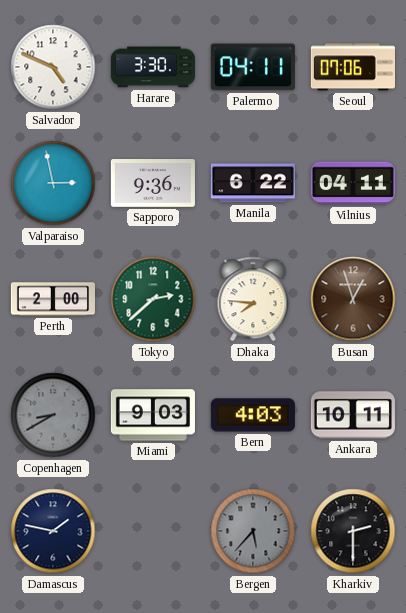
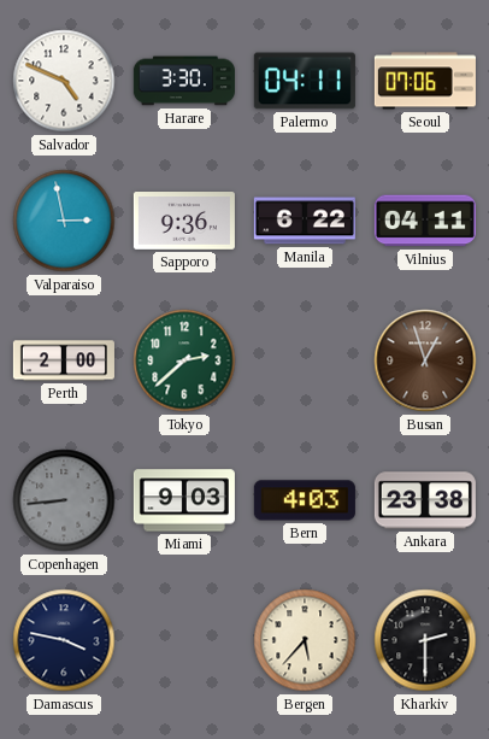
Dhaka: 7:46 -> none (253, 299)
Copenhagen: 8:40 -> 8:44 (64, 500)
Ankara: 10:11 -> 23:38 (425, 500)
Damascus: 1:47 -> 3:47 (64, 640)
Bergen dial: grey -> cream (305, 640)
